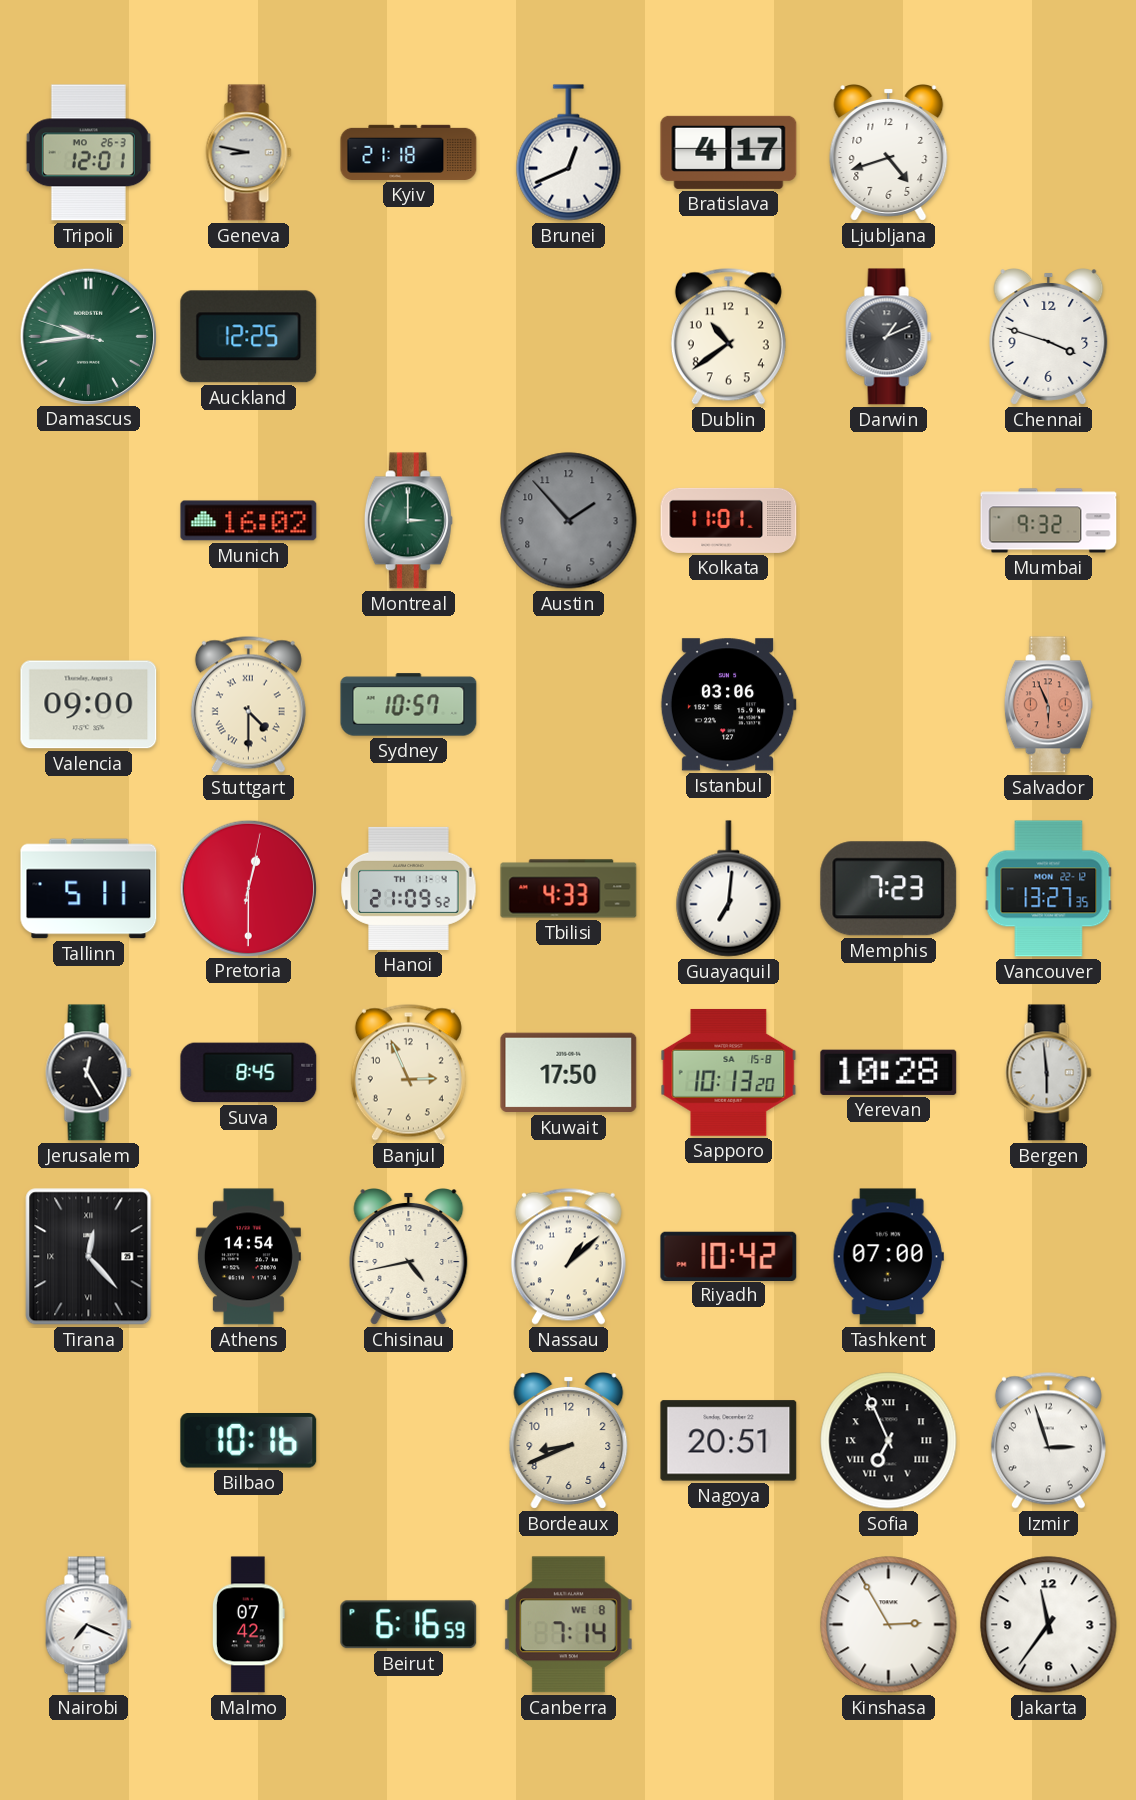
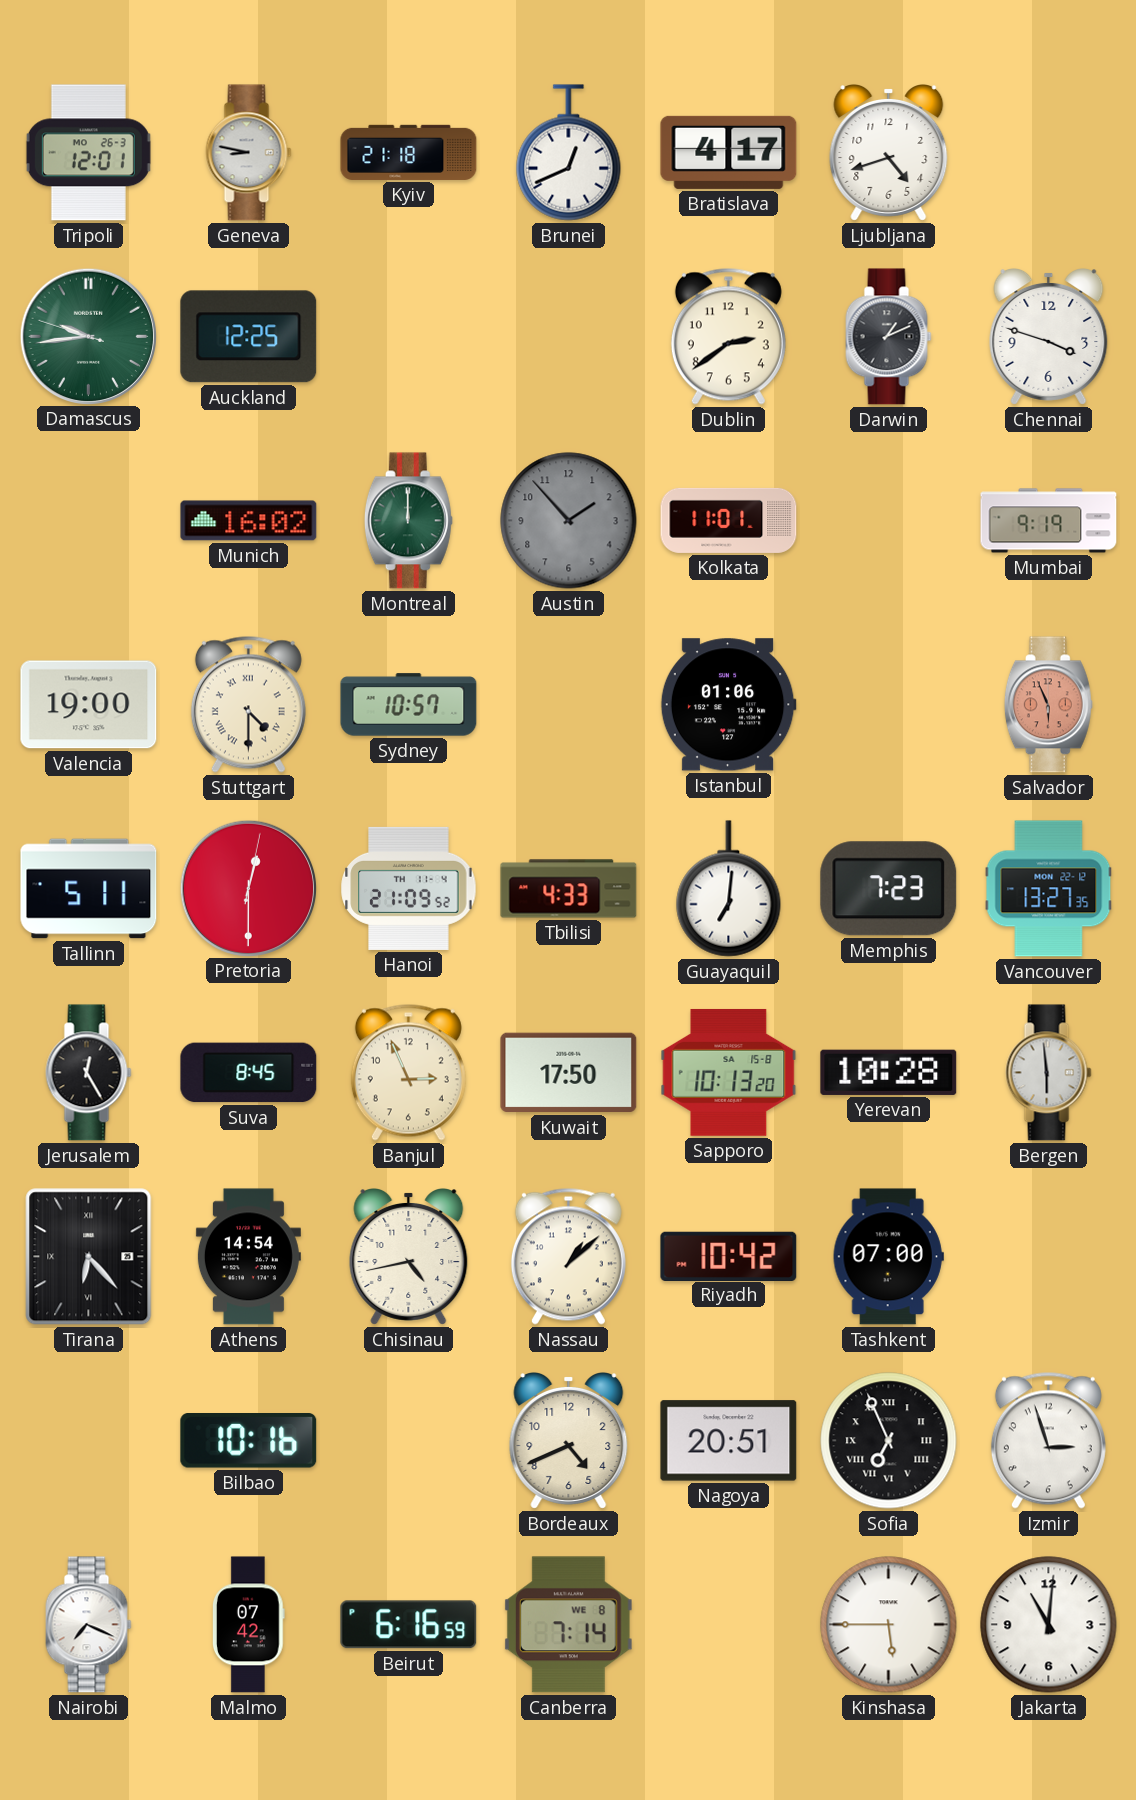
Dublin: 10:39 -> 2:39 (728, 336)
Montreal: 3:00 -> 12:00 (408, 521)
Mumbai: 9:32 -> 9:19 (1049, 521)
Valencia: 09:00 -> 19:00 (89, 705)
Istanbul: 03:06 -> 01:06 (728, 705)
Tirana: 12:23 -> 6:23 (89, 1257)
Bordeaux: 8:41 -> 4:41 (569, 1441)
Kinshasa: 2:55 -> 5:45 (889, 1625)
Jakarta: 11:36 -> 11:01 (1049, 1625)
